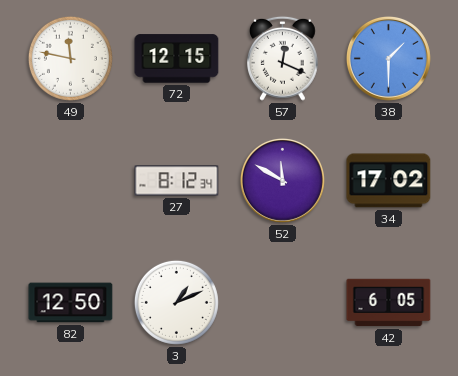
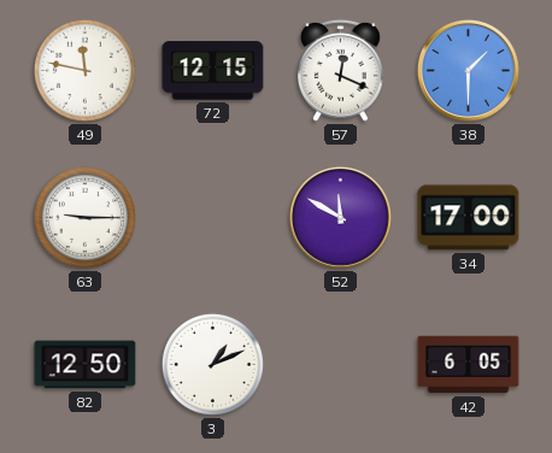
63: none -> 9:15 (84, 217)
27: 8:12 -> none (177, 181)
34: 17:02 -> 17:00 (469, 218)
